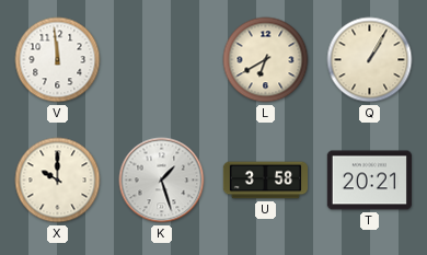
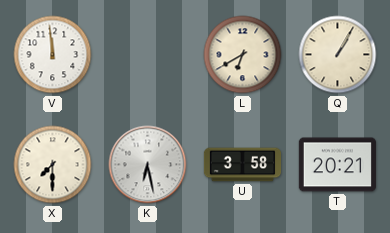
X: 10:00 -> 7:30 (53, 165)
K: 1:27 -> 6:28 (148, 165)
